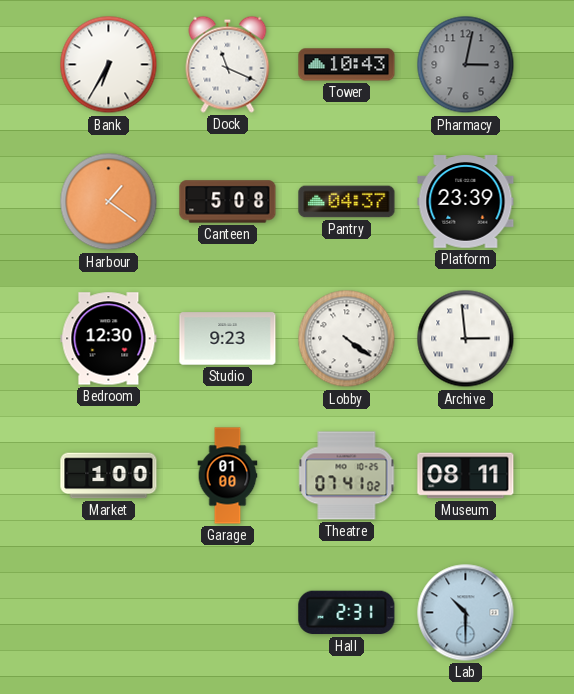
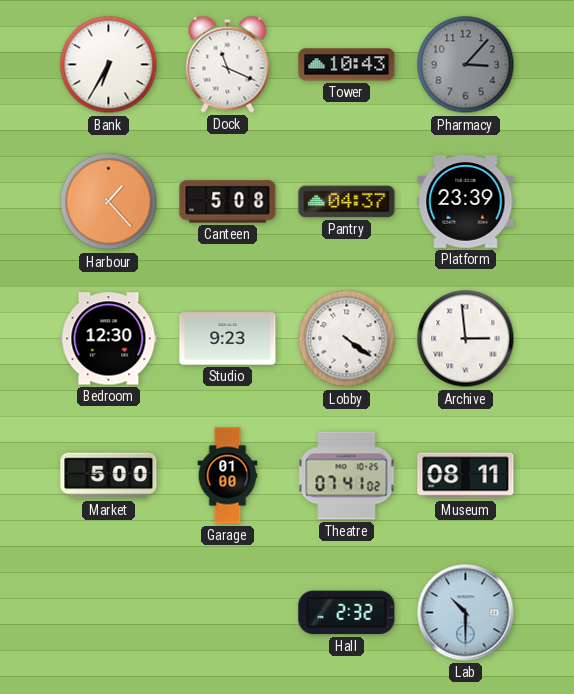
Pharmacy: 3:02 -> 3:07 (466, 65)
Harbour: 1:21 -> 1:23 (109, 202)
Market: 1:00 -> 5:00 (109, 476)
Hall: 2:31 -> 2:32 (347, 613)
